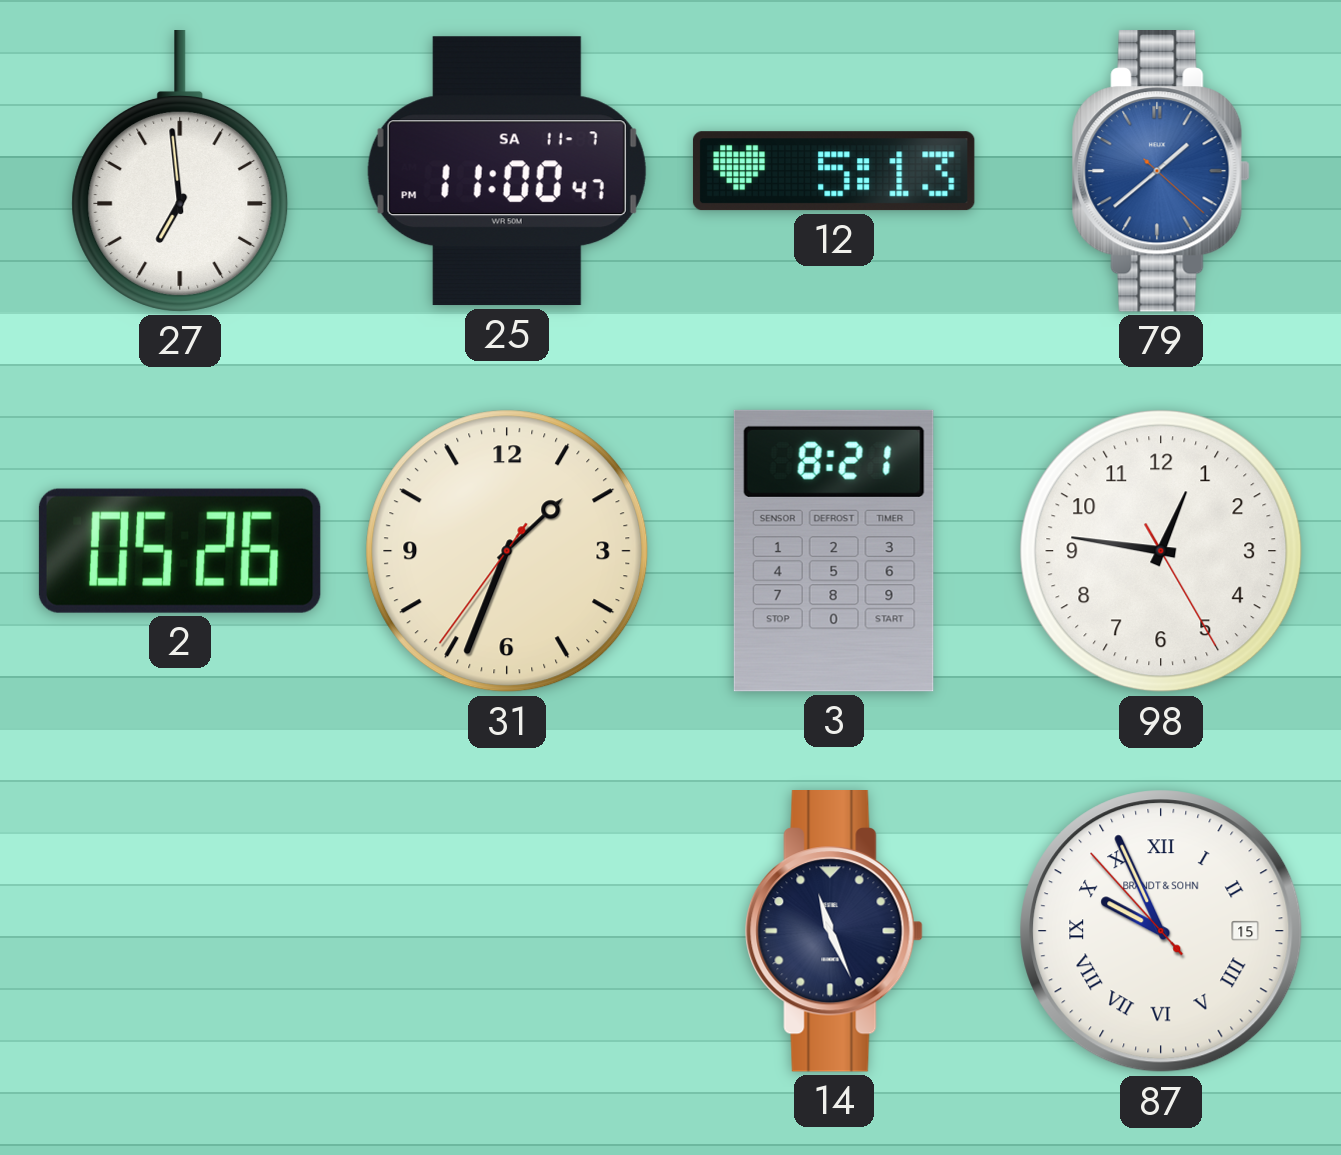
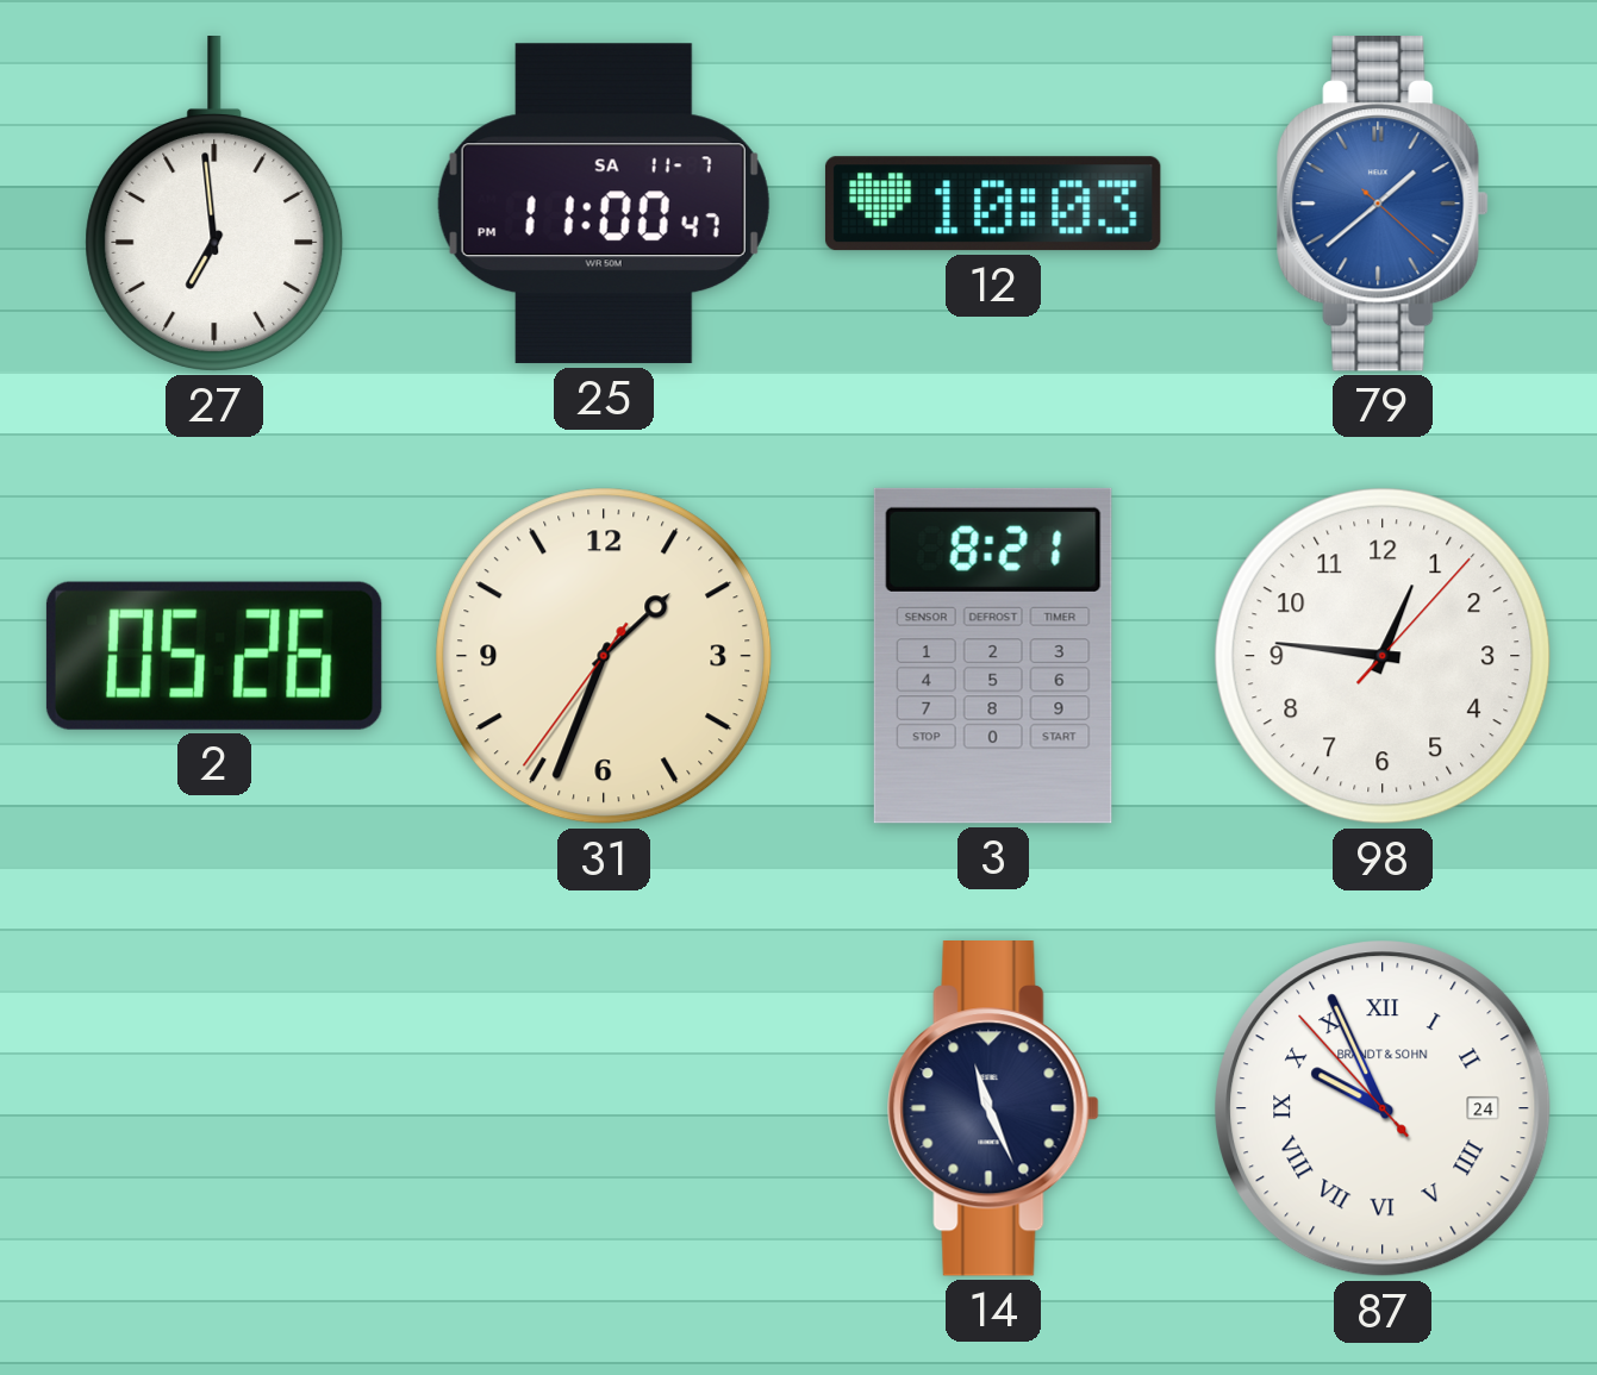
12: 5:13 -> 10:03 (993, 204)
98: 12:46:25 -> 12:46:07 (1383, 656)
87 date: 15 -> 24 (1383, 1108)
